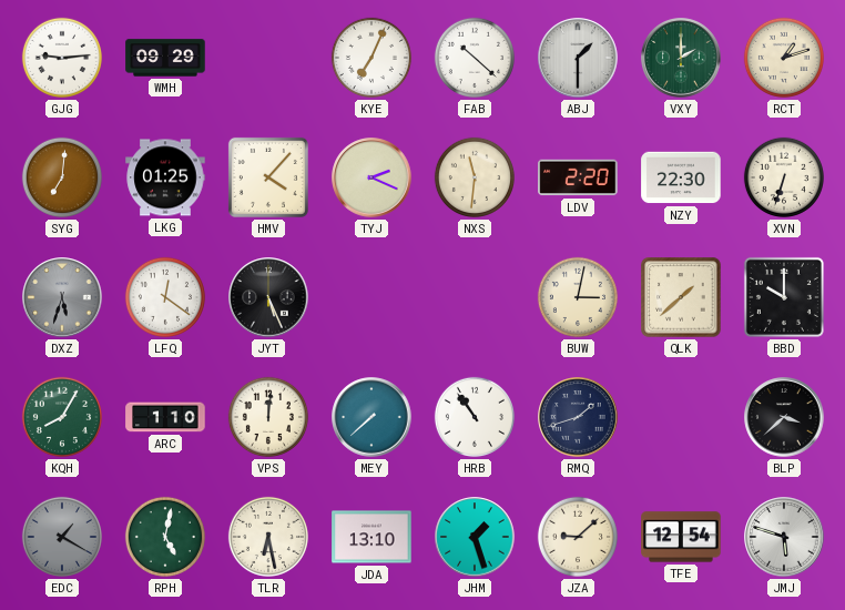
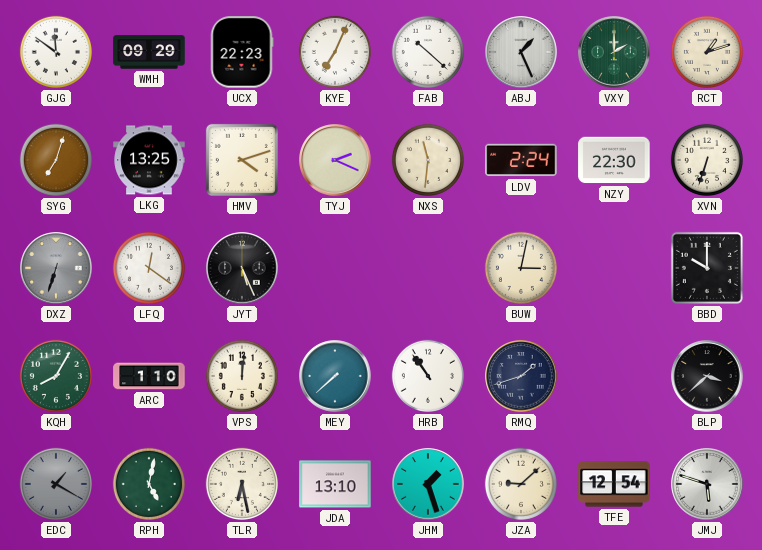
GJG: 9:14 -> 11:51 (56, 52)
UCX: none -> 22:23 (242, 52)
ABJ: 1:30 -> 1:26 (521, 52)
SYG: 7:01 -> 7:03 (56, 160)
LKG: 01:25 -> 13:25 (149, 160)
HMV: 4:07 -> 4:12 (242, 160)
LDV: 2:20 -> 2:24 (521, 160)
DXZ: 5:33 -> 6:33 (56, 268)
QLK: 1:38 -> none (681, 297)
